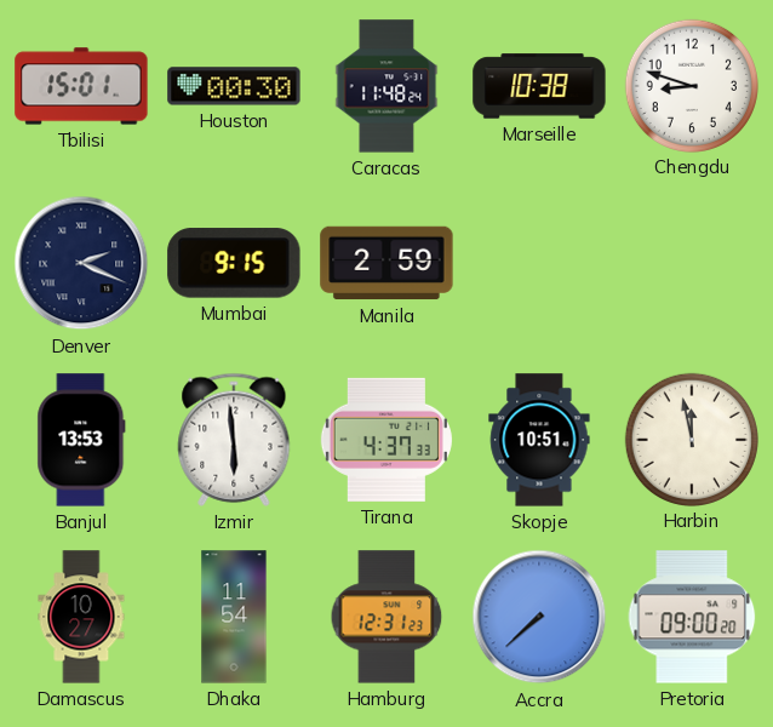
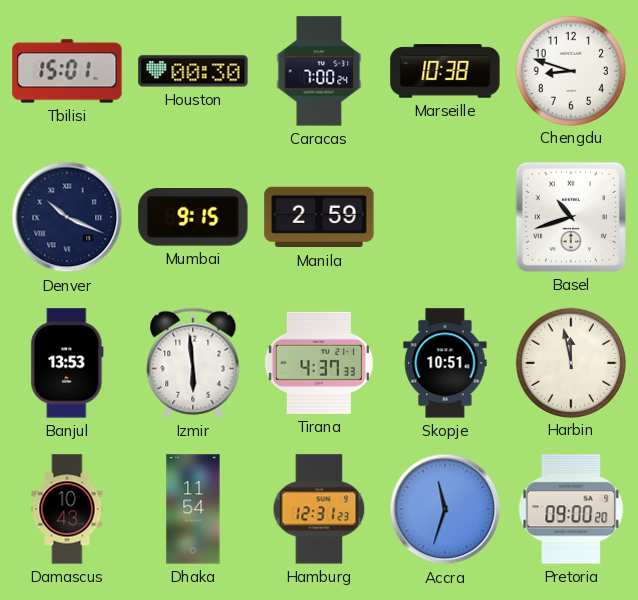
Caracas: 11:48 -> 7:00 (319, 71)
Denver: 2:19 -> 10:19 (67, 217)
Basel: none -> 10:42 (571, 217)
Damascus: 10:27 -> 10:43 (67, 509)
Accra: 7:38 -> 11:33 (445, 509)
